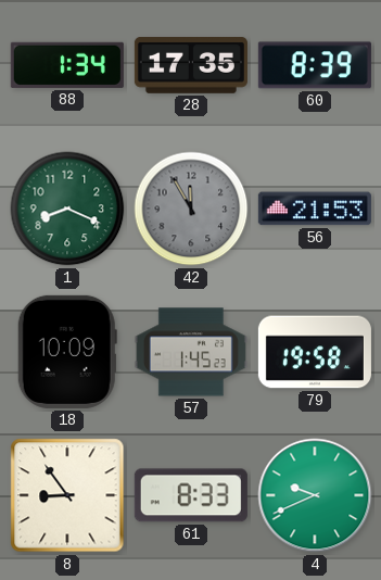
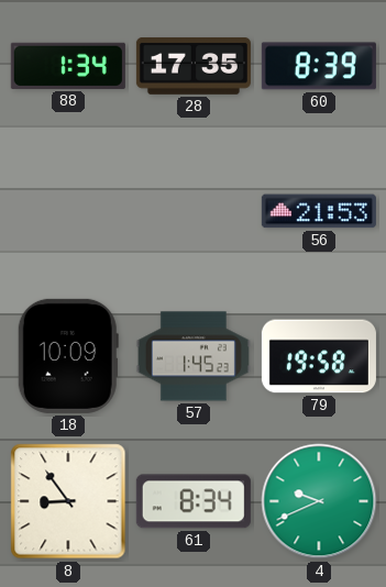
1: 8:19 -> none (67, 209)
42: 11:55 -> none (191, 209)
61: 8:33 -> 8:34 (194, 501)
